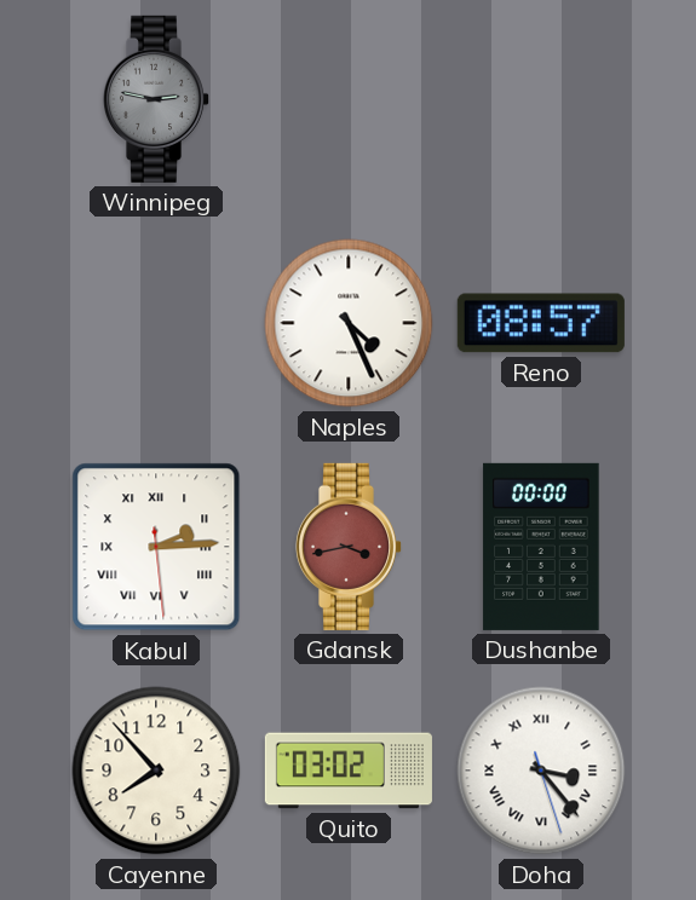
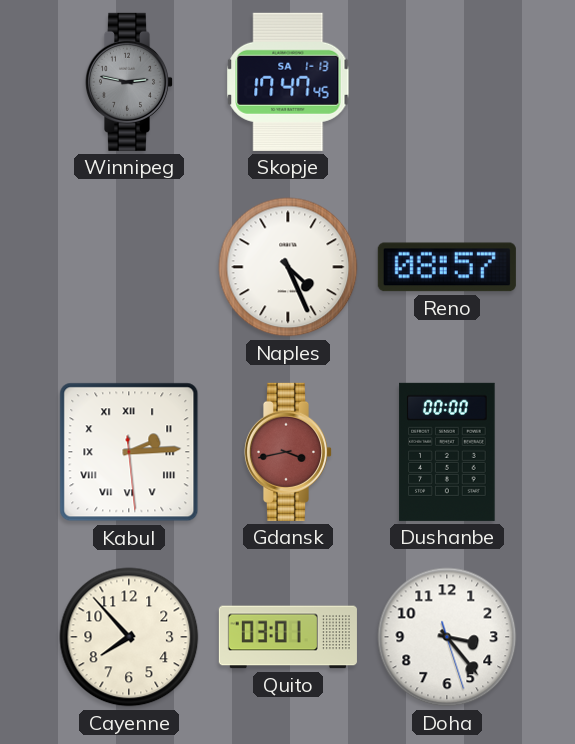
Skopje: none -> 17:47 (288, 82)
Quito: 03:02 -> 03:01 (288, 637)
Doha numerals: Roman -> Arabic (447, 637)
